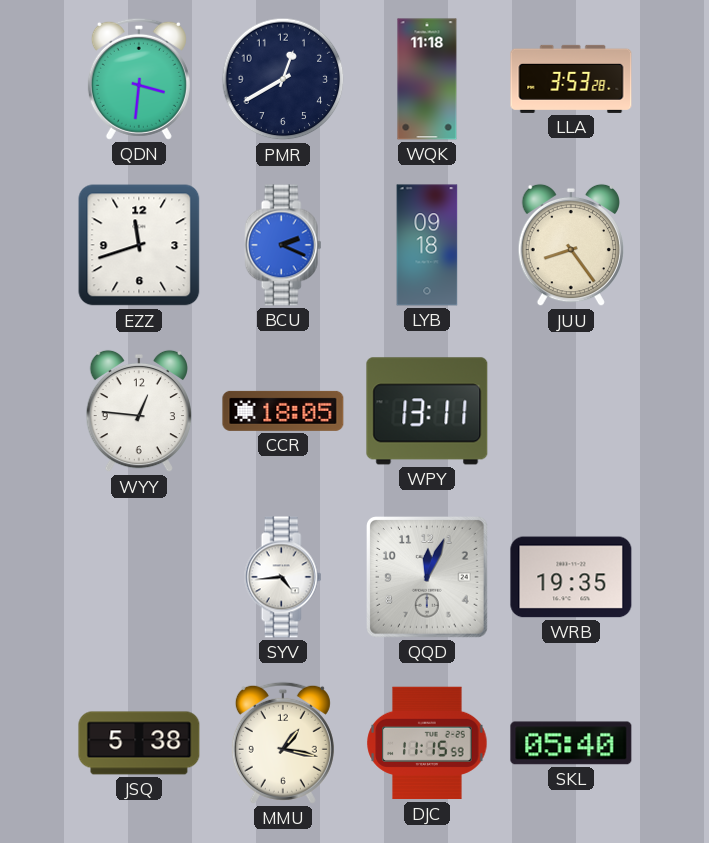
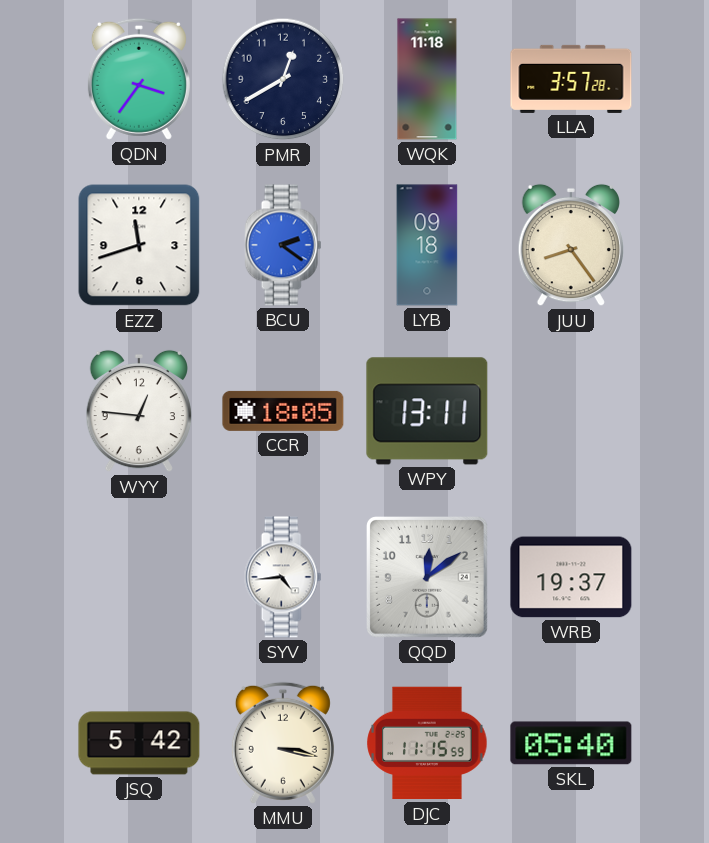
QDN: 3:31 -> 3:36 (139, 79)
LLA: 3:53 -> 3:57 (571, 79)
BCU: 2:19 -> 2:21 (283, 245)
QQD: 12:04 -> 12:09 (428, 578)
WRB: 19:35 -> 19:37 (571, 577)
JSQ: 5:38 -> 5:42 (139, 743)
MMU: 1:17 -> 3:17 (283, 743)
